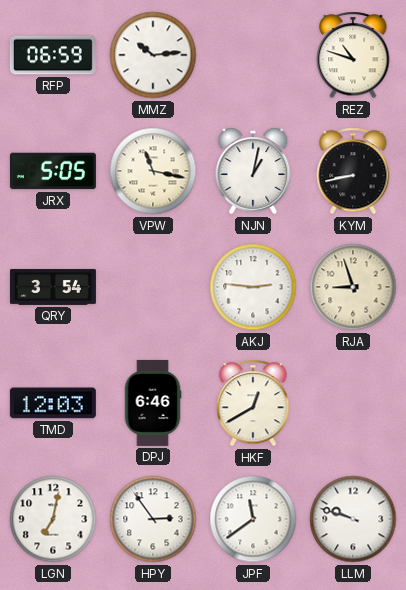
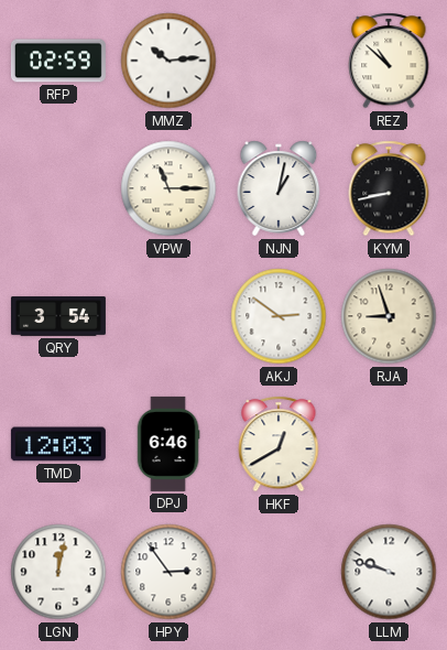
RFP: 06:59 -> 02:59 (58, 61)
REZ: 10:48 -> 10:52 (389, 61)
JRX: 5:05 -> none (53, 171)
VPW: 11:17 -> 11:15 (168, 188)
AKJ: 2:46 -> 2:51 (279, 316)
LGN: 7:02 -> 12:02 (58, 572)
JPF: 11:39 -> none (253, 519)
